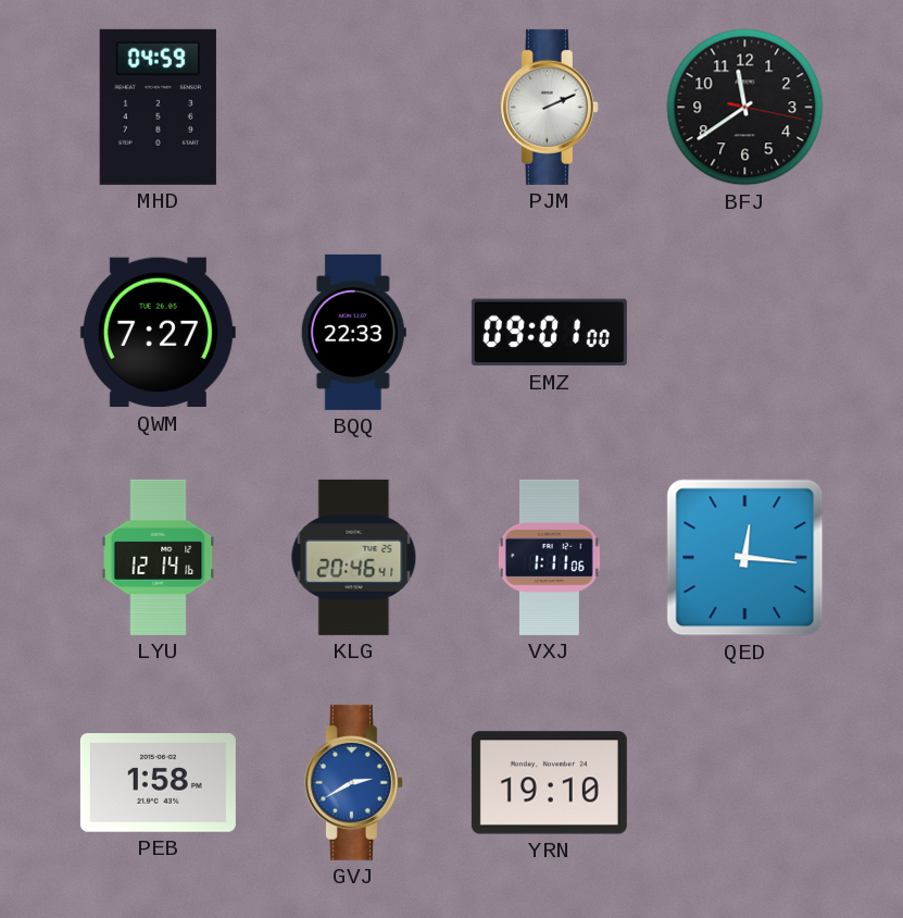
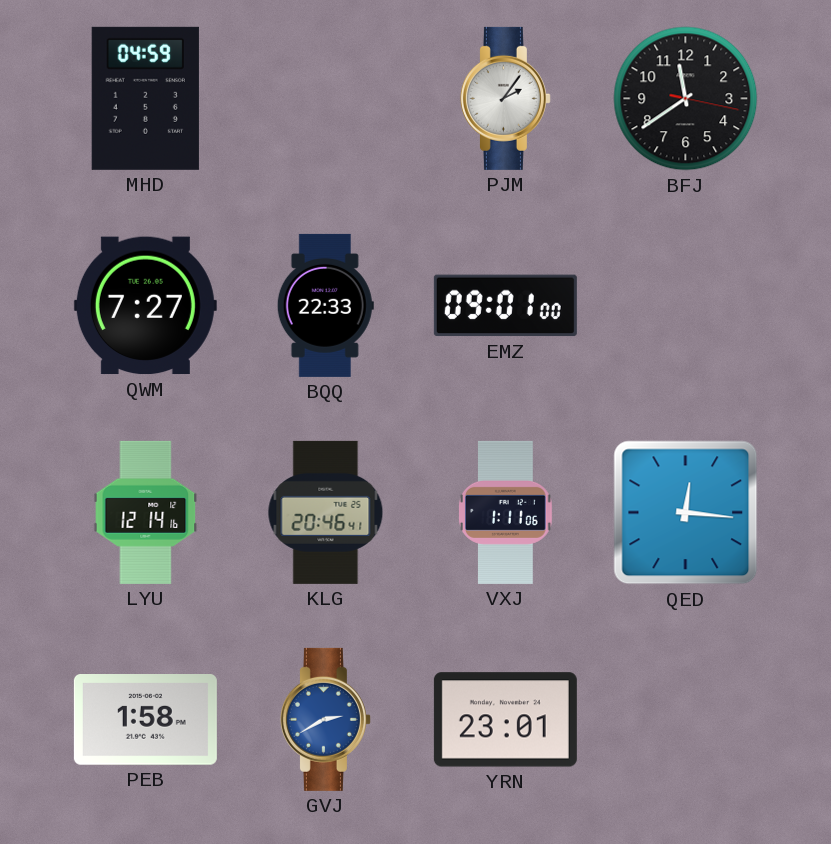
PJM: 2:11 -> 2:06 (505, 98)
YRN: 19:10 -> 23:01 (505, 720)
